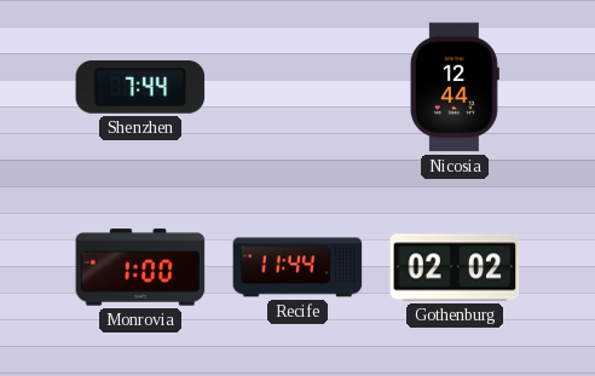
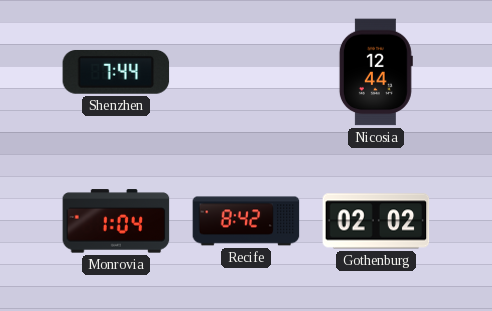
Monrovia: 1:00 -> 1:04 (116, 221)
Recife: 11:44 -> 8:42 (246, 221)
